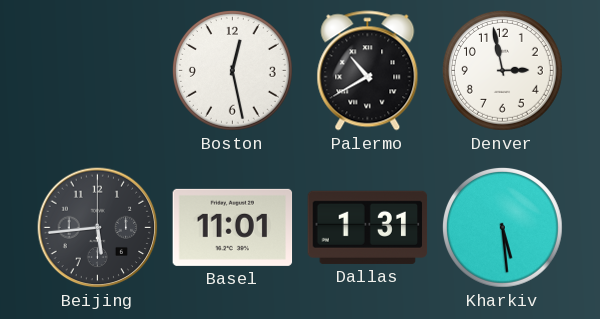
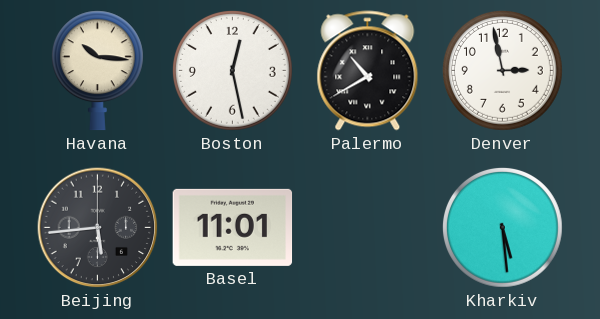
Havana: none -> 10:16 (97, 71)
Dallas: 1:31 -> none (368, 227)
